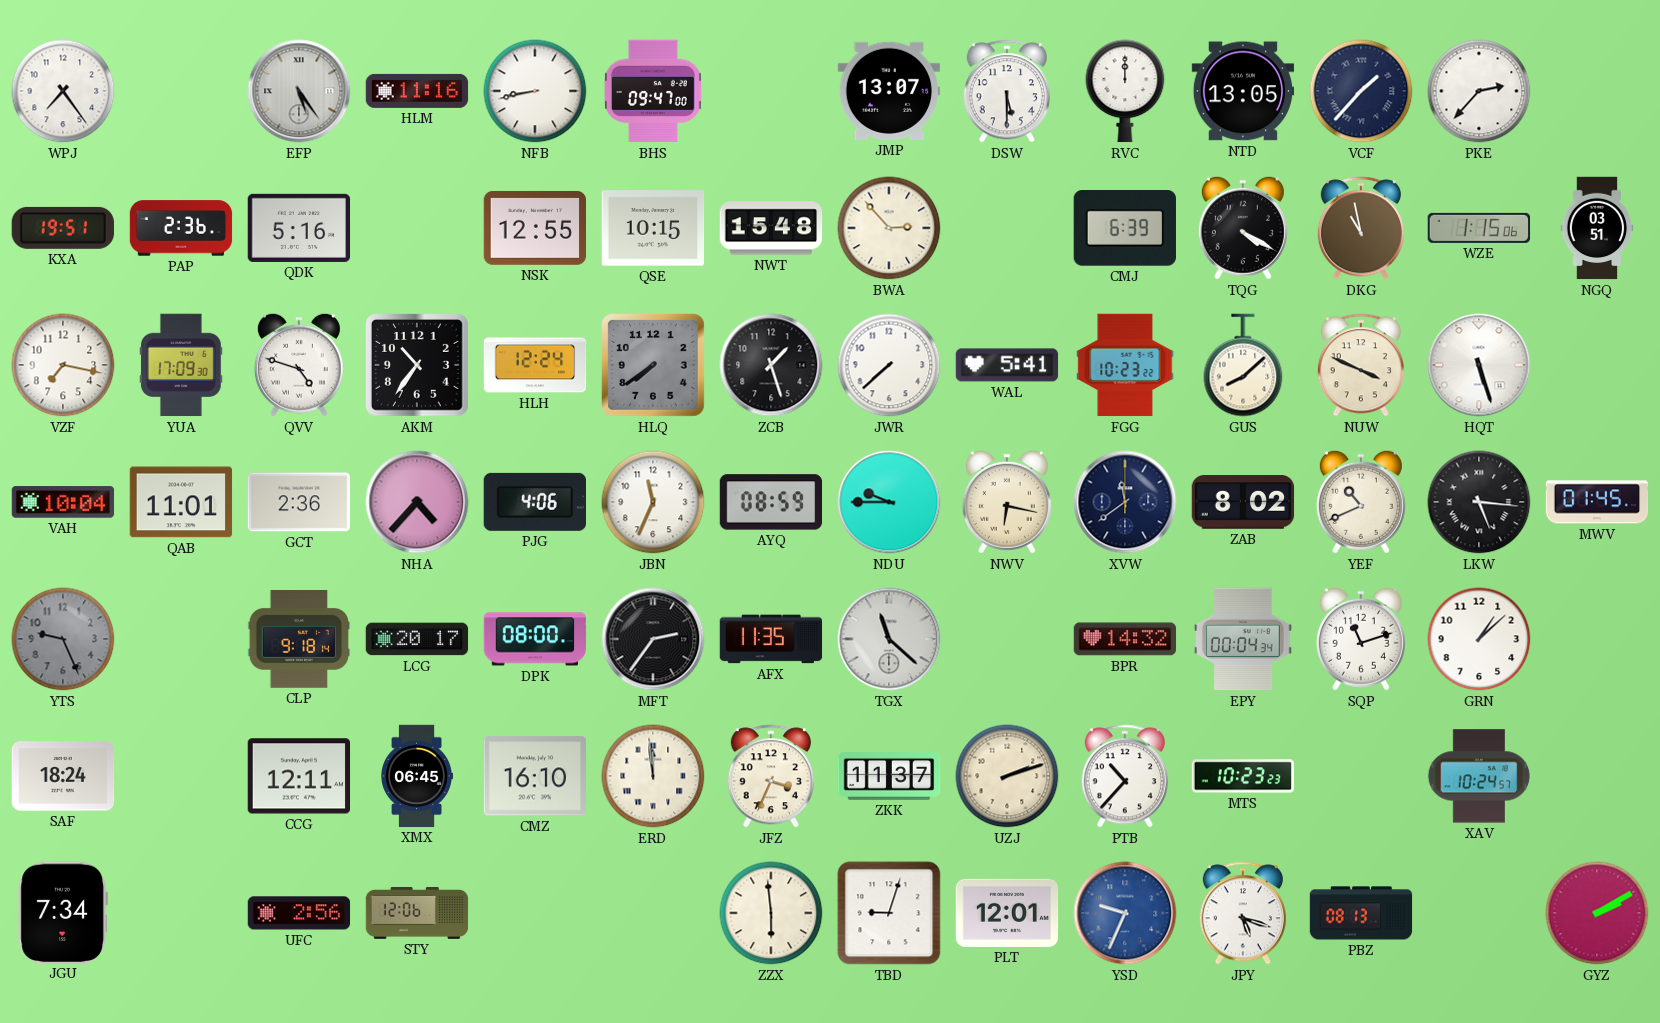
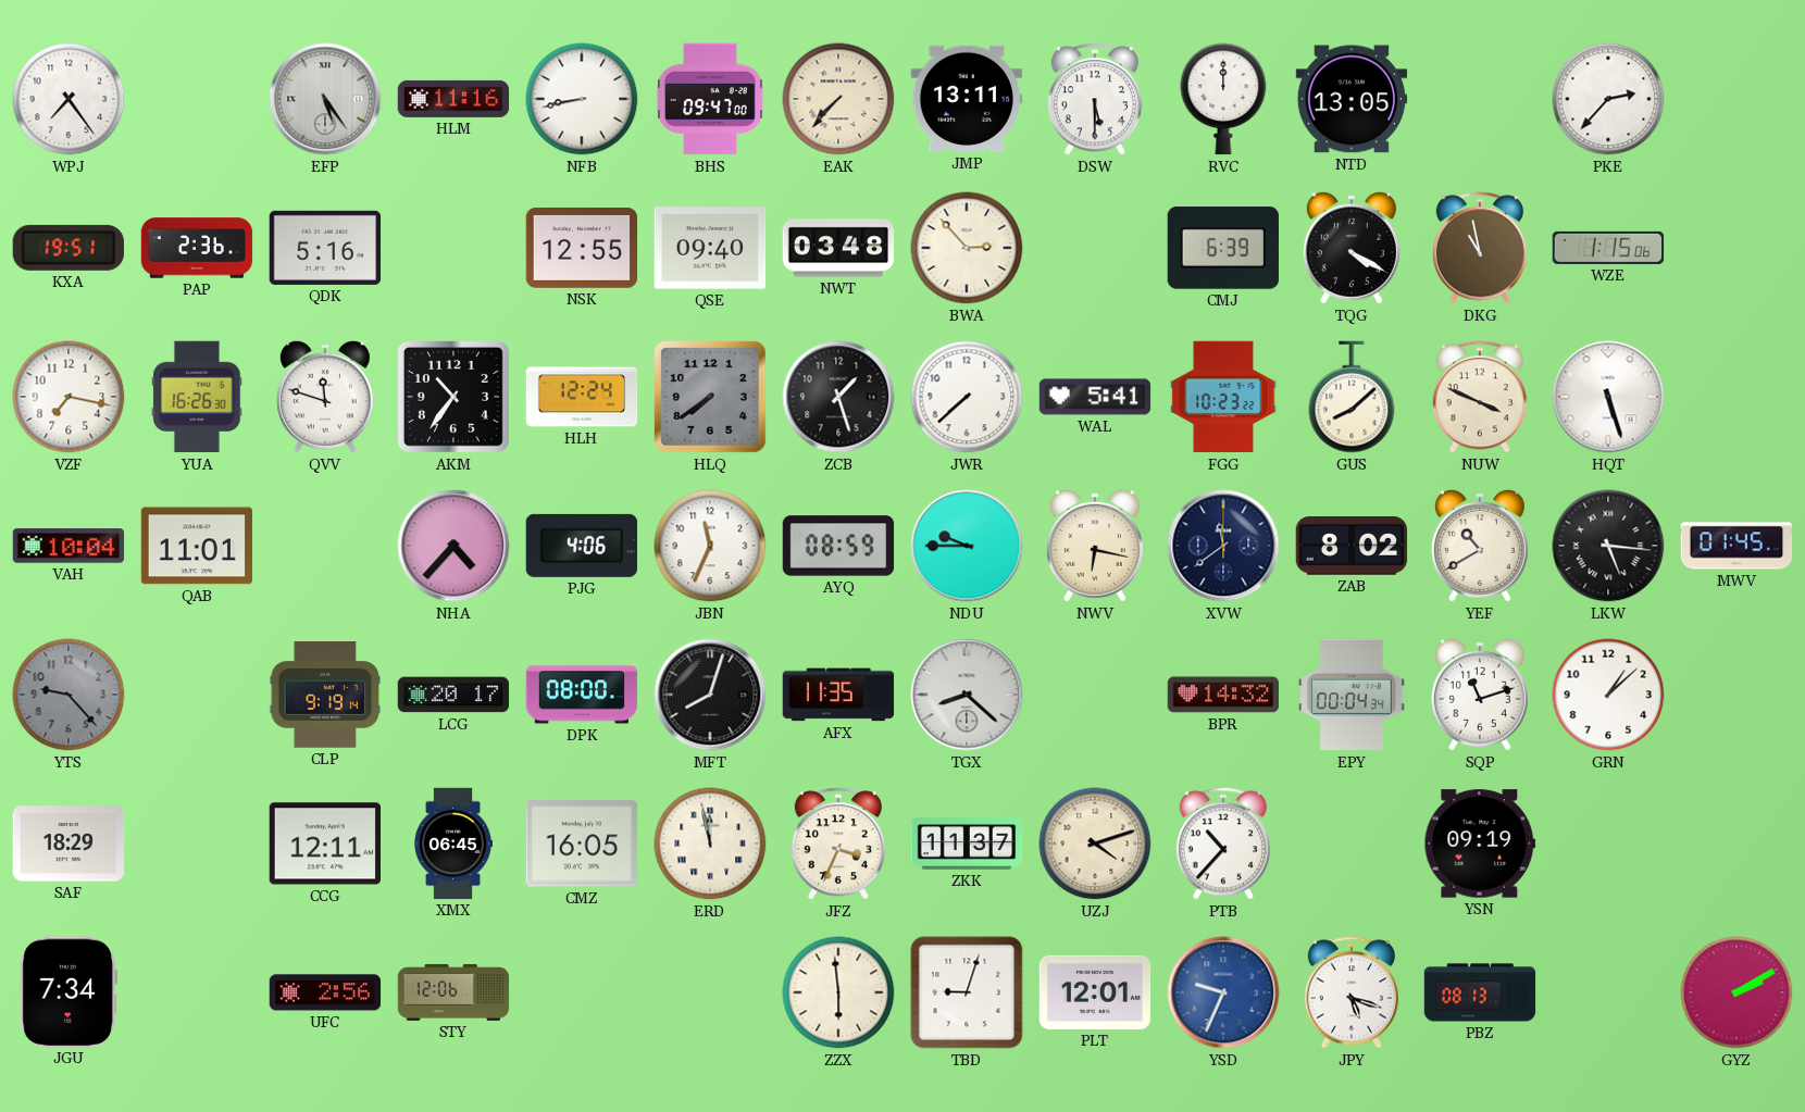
EAK: none -> 7:37 (838, 99)
JMP: 13:07 -> 13:11 (967, 99)
VCF: 1:37 -> none (1361, 91)
QSE: 10:15 -> 09:40 (710, 248)
NWT: 15:48 -> 03:48 (838, 248)
NGQ: 03:51 -> none (1597, 228)
YUA: 17:09 -> 16:26 (198, 397)
QVV: 4:48 -> 11:48 (325, 397)
GCT: 2:36 -> none (299, 502)
YEF: 10:41 -> 10:40 (1480, 546)
YTS: 9:26 -> 9:23 (69, 695)
CLP: 9:18 -> 9:19 (325, 696)
MFT: 2:36 -> 8:03 (710, 695)
TGX: 11:22 -> 8:22 (967, 695)
SAF: 18:24 -> 18:29 (69, 844)
CMZ: 16:10 -> 16:05 (582, 844)
ERD: 11:59 -> 11:58 (710, 844)
UZJ: 2:12 -> 4:12 (1095, 844)
MTS: 10:23 -> none (1243, 776)
YSN: none -> 09:19 (1480, 844)
XAV: 10:24 -> none (1479, 776)
